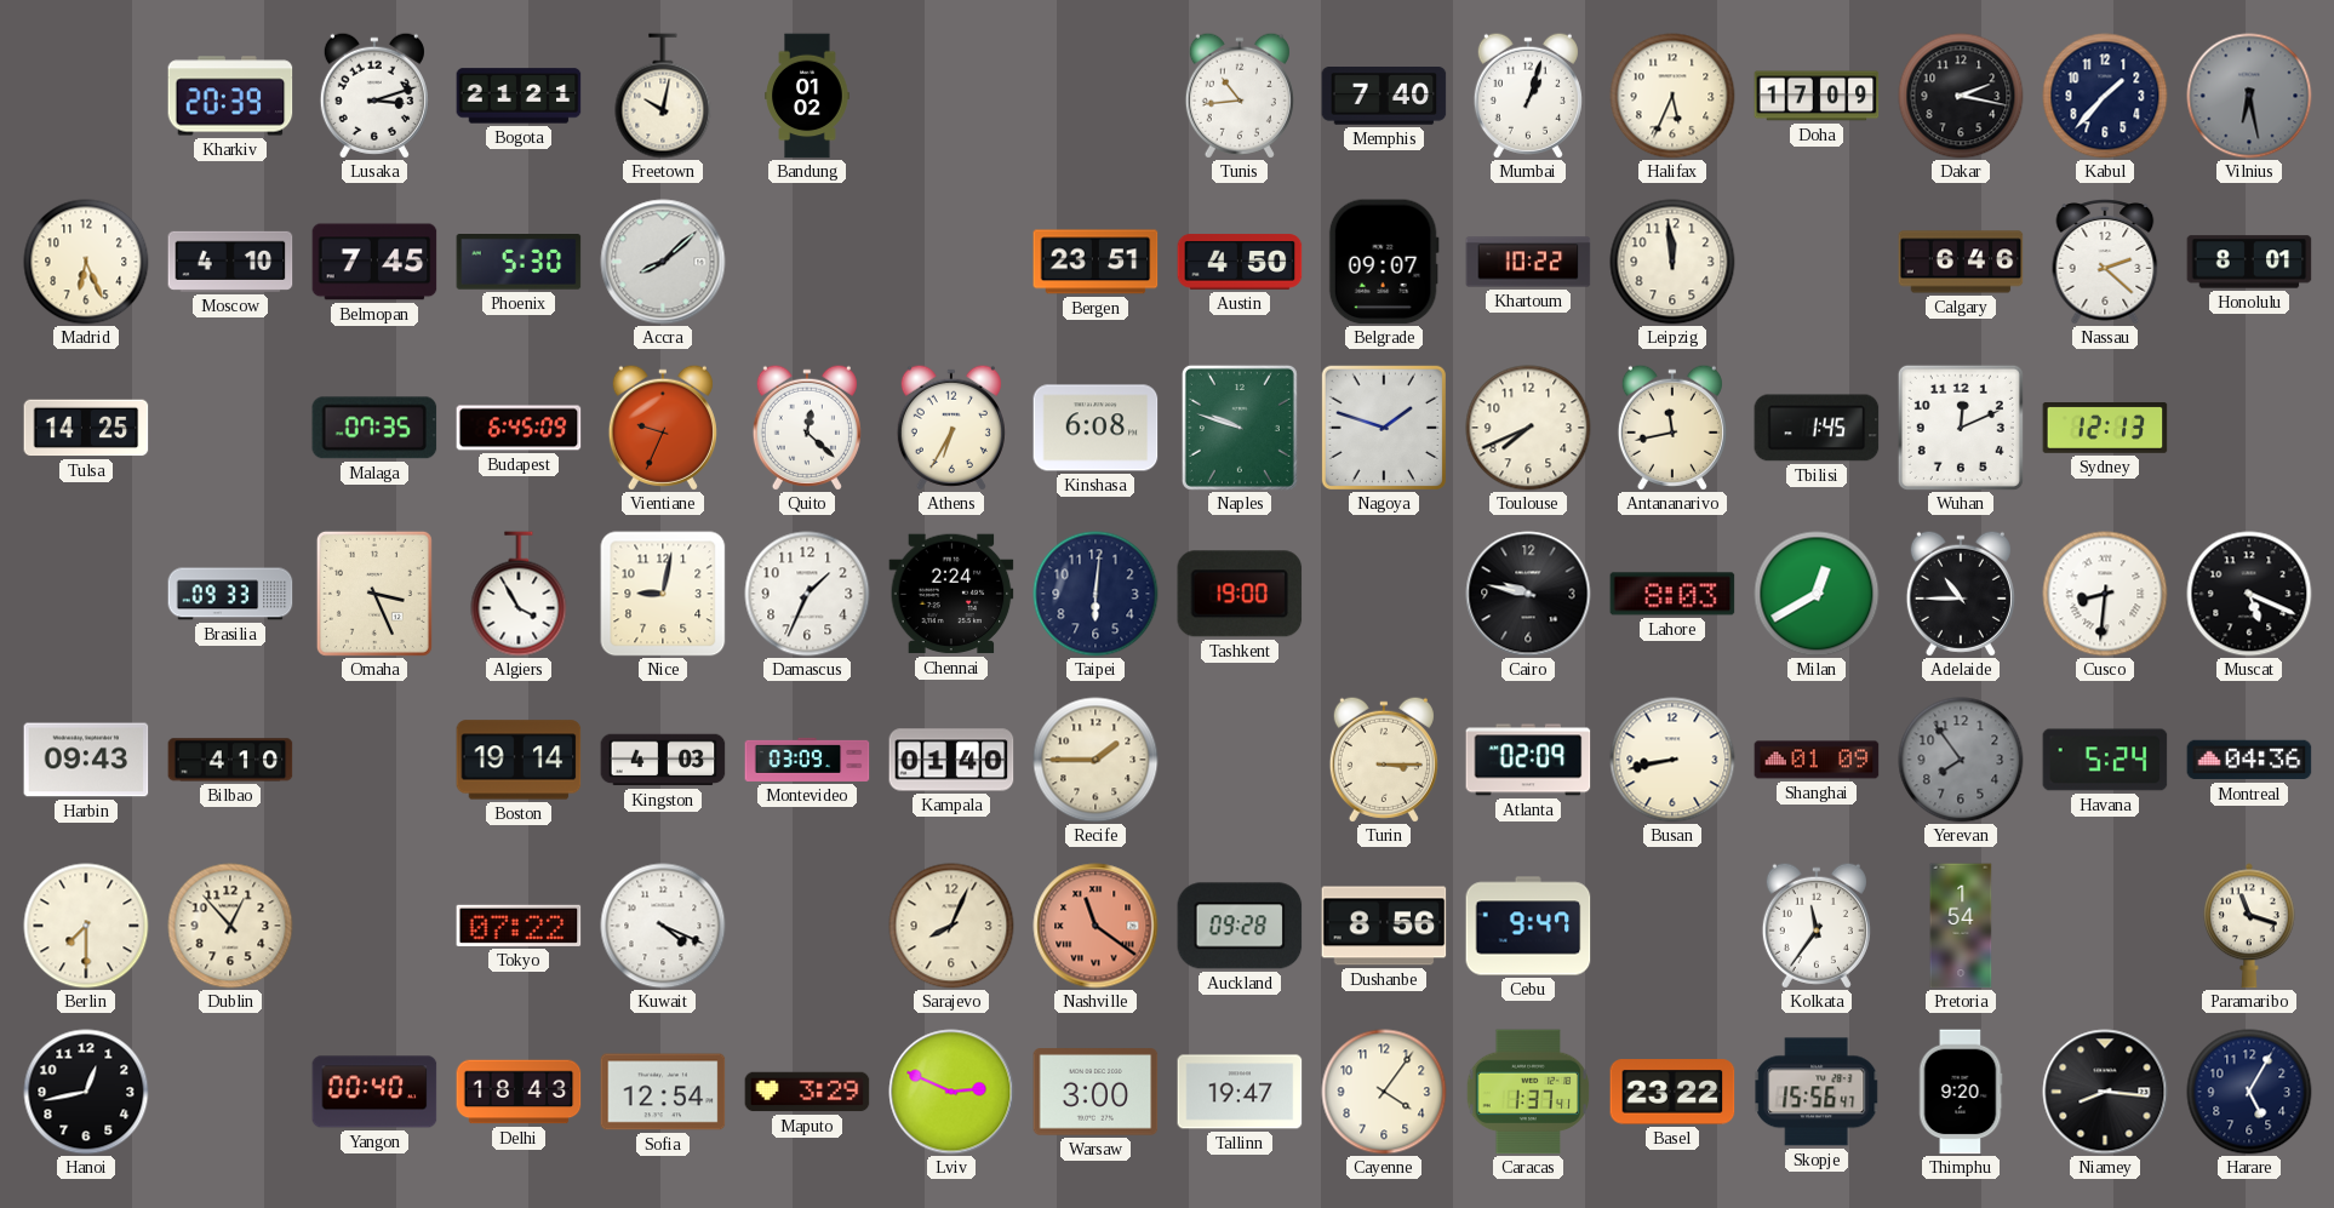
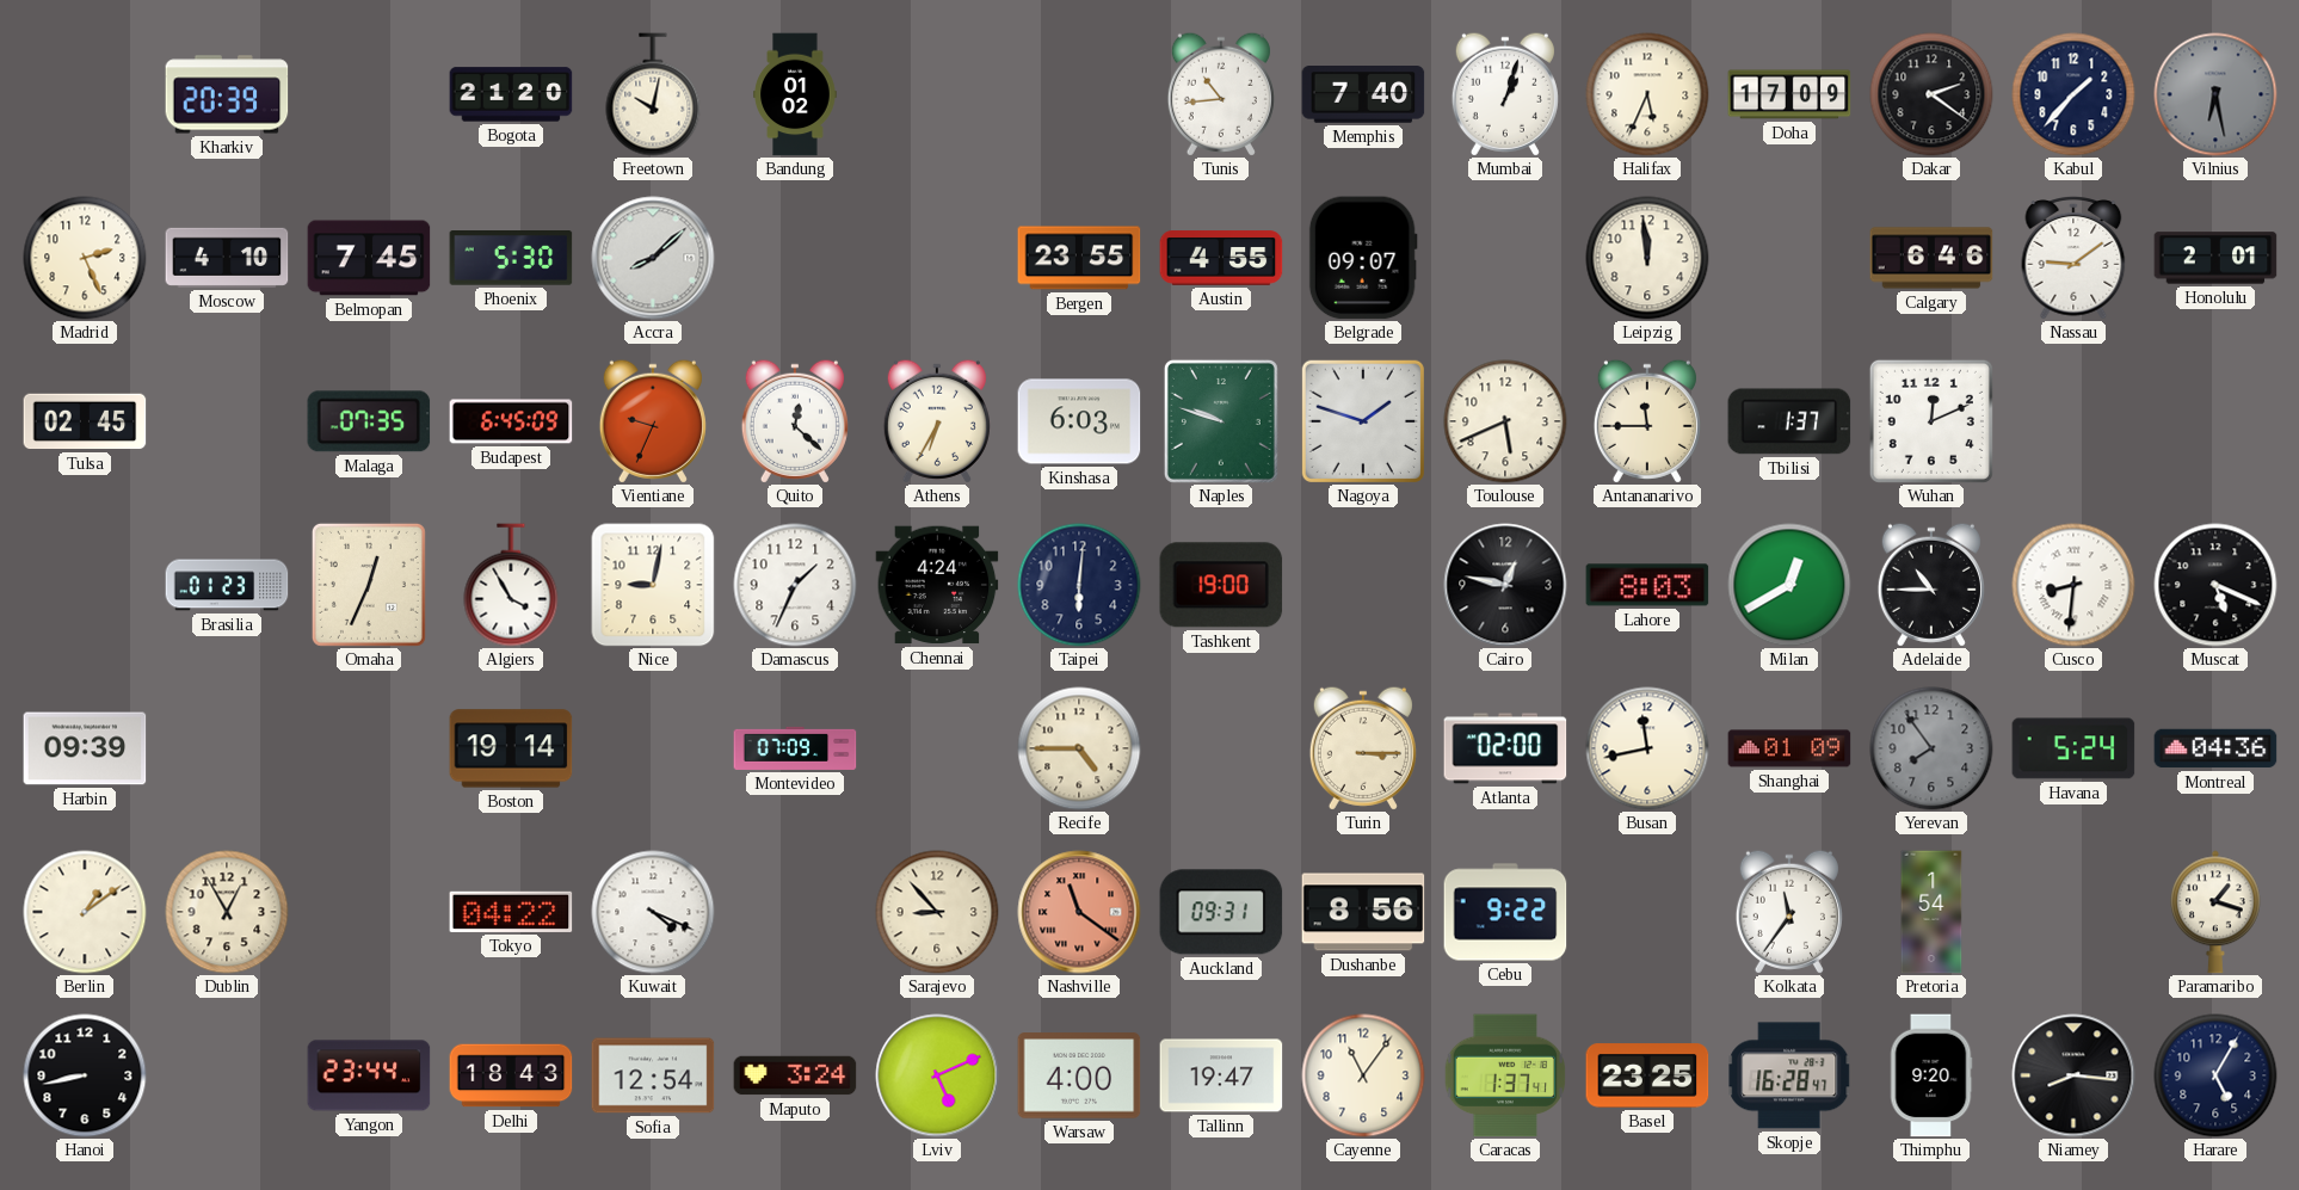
Lusaka: 3:12 -> none (374, 96)
Bogota: 21:21 -> 21:20 (511, 94)
Dakar: 2:17 -> 2:21 (1931, 94)
Madrid: 6:26 -> 2:26 (85, 258)
Bergen: 23:51 -> 23:55 (1079, 258)
Austin: 4:50 -> 4:55 (1221, 258)
Khartoum: 10:22 -> none (1528, 262)
Nassau: 2:22 -> 9:09 (2073, 259)
Honolulu: 8:01 -> 2:01 (2215, 258)
Tulsa: 14:25 -> 02:45 (85, 421)
Kinshasa: 6:08 -> 6:03 (1079, 421)
Toulouse: 7:41 -> 5:41 (1505, 421)
Antananarivo: 11:43 -> 11:45 (1647, 421)
Tbilisi: 1:45 -> 1:37 (1789, 421)
Sydney: 12:13 -> none (2105, 429)
Brasilia: 09:33 -> 01:23 (227, 585)
Omaha: 3:26 -> 12:34 (369, 585)
Chennai: 2:24 -> 4:24 (937, 585)
Cairo: 9:47 -> 12:47 (1505, 585)
Harbin: 09:43 -> 09:39 (85, 748)
Bilbao: 4:10 -> none (230, 760)
Kingston: 4:03 -> none (663, 760)
Montevideo: 03:09 -> 07:09 (795, 748)
Kampala: 01:40 -> none (951, 760)
Recife: 1:45 -> 4:45 (1079, 748)
Atlanta: 02:09 -> 02:00 (1505, 748)
Busan: 8:43 -> 11:43 (1647, 748)
Berlin: 7:30 -> 1:09 (85, 912)
Dublin: 12:53 -> 12:55 (227, 912)
Tokyo: 07:22 -> 04:22 (511, 912)
Sarajevo: 8:04 -> 8:53 (937, 912)
Auckland: 09:28 -> 09:31 (1221, 912)
Cebu: 9:47 -> 9:22 (1505, 912)
Paramaribo: 11:18 -> 1:18 (2217, 912)
Hanoi: 12:43 -> 8:43 (85, 1075)
Yangon: 00:40 -> 23:44 (369, 1075)
Maputo: 3:29 -> 3:24 (795, 1075)
Lviv: 2:49 -> 5:11 (937, 1075)
Warsaw: 3:00 -> 4:00 (1079, 1075)
Cayenne: 4:06 -> 11:06 (1363, 1075)
Basel: 23:22 -> 23:25 (1647, 1075)
Skopje: 15:56 -> 16:28 (1789, 1075)
